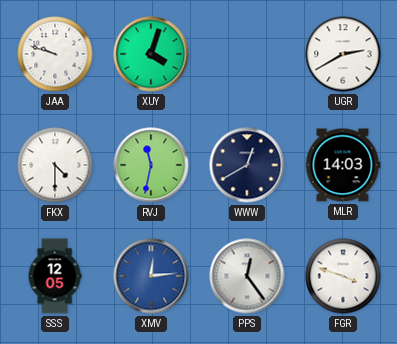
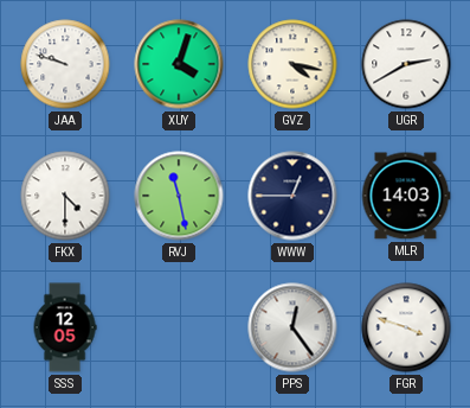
GVZ: none -> 4:17 (292, 64)
RVJ: 11:32 -> 11:28 (179, 196)
WWW: 12:40 -> 12:45 (292, 196)
XMV: 12:14 -> none (151, 276)
